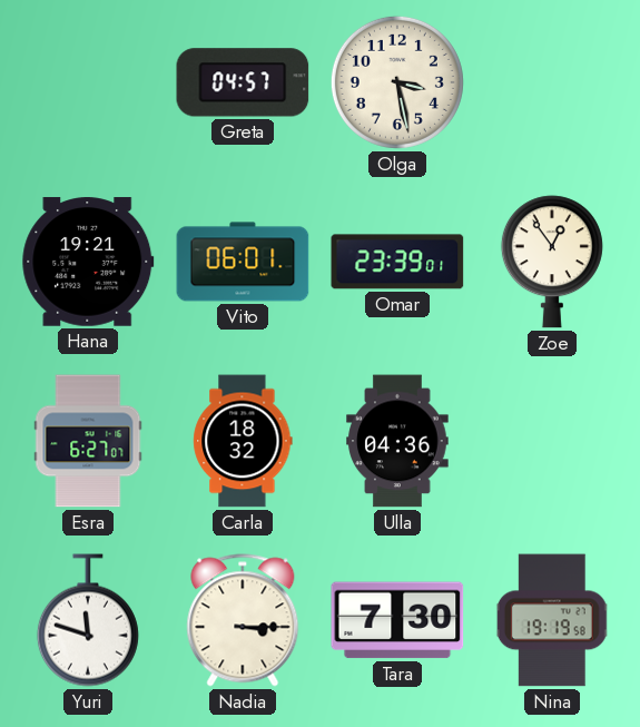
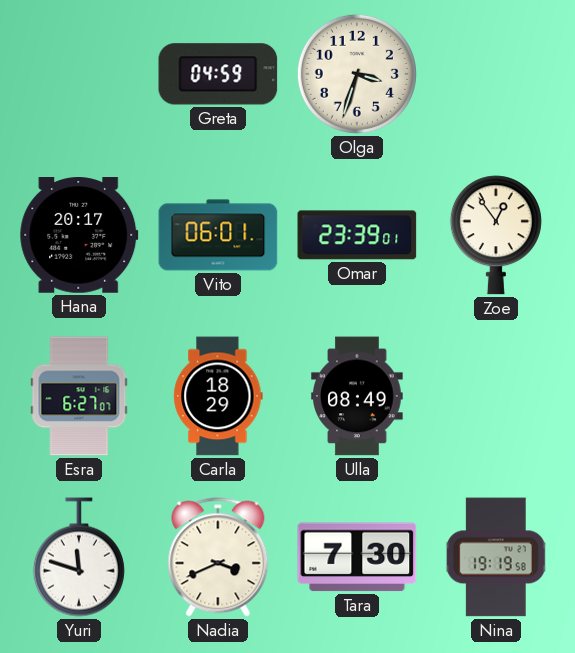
Greta: 04:57 -> 04:59 (218, 74)
Olga: 3:28 -> 3:33 (357, 74)
Hana: 19:21 -> 20:17 (79, 235)
Carla: 18:32 -> 18:29 (218, 396)
Ulla: 04:36 -> 08:49 (357, 396)
Nadia: 3:15 -> 3:41 (218, 557)
